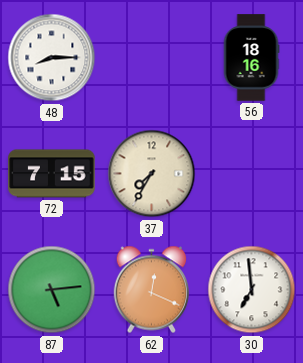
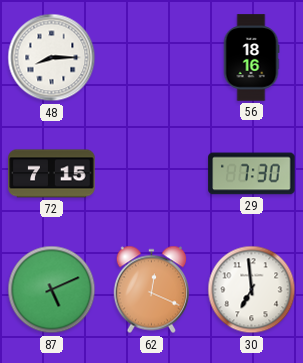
37: 7:35 -> none (152, 174)
29: none -> 7:30 (252, 174)
87: 5:14 -> 5:11 (52, 290)
